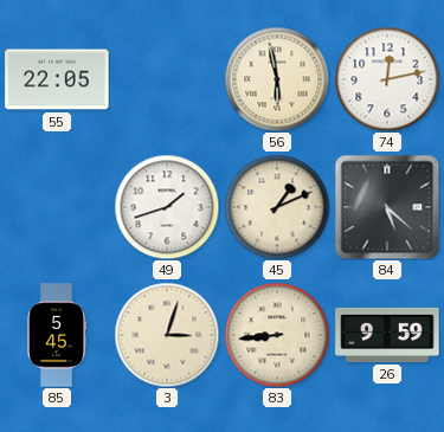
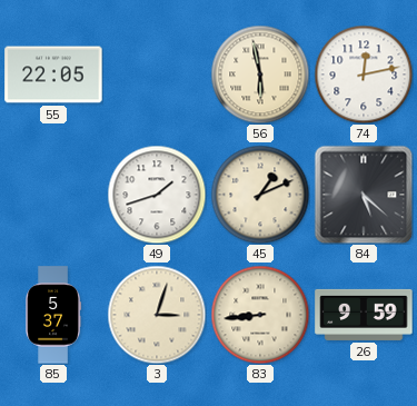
85: 5:45 -> 5:37 (53, 315)
